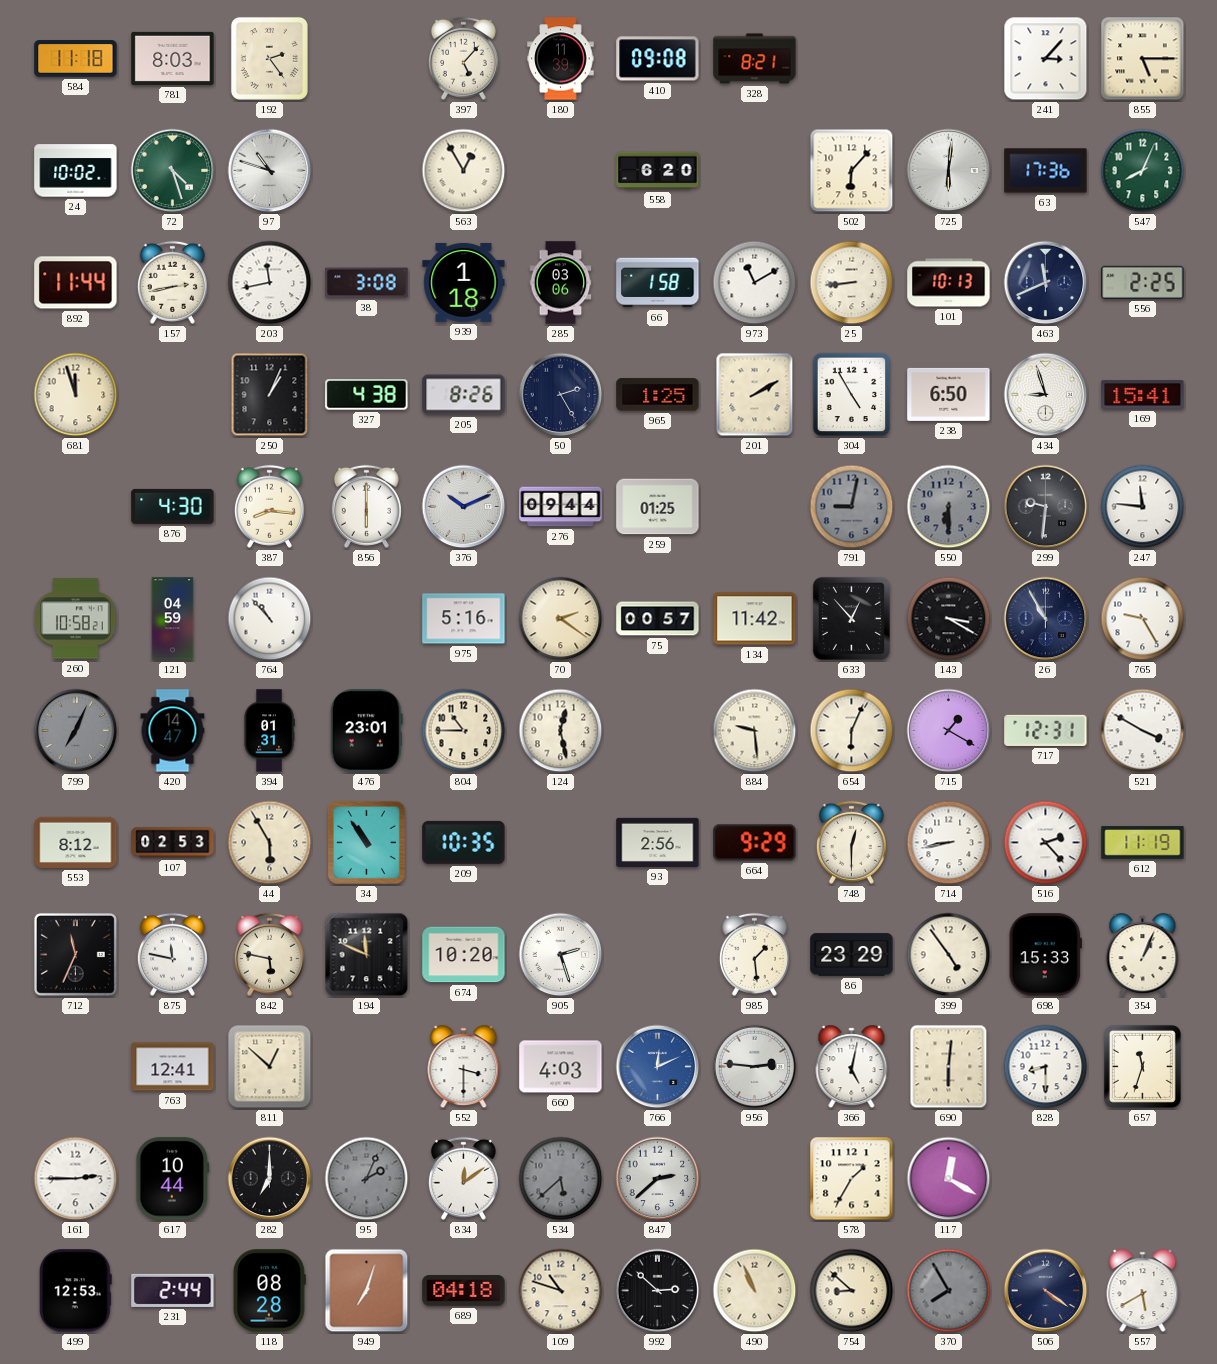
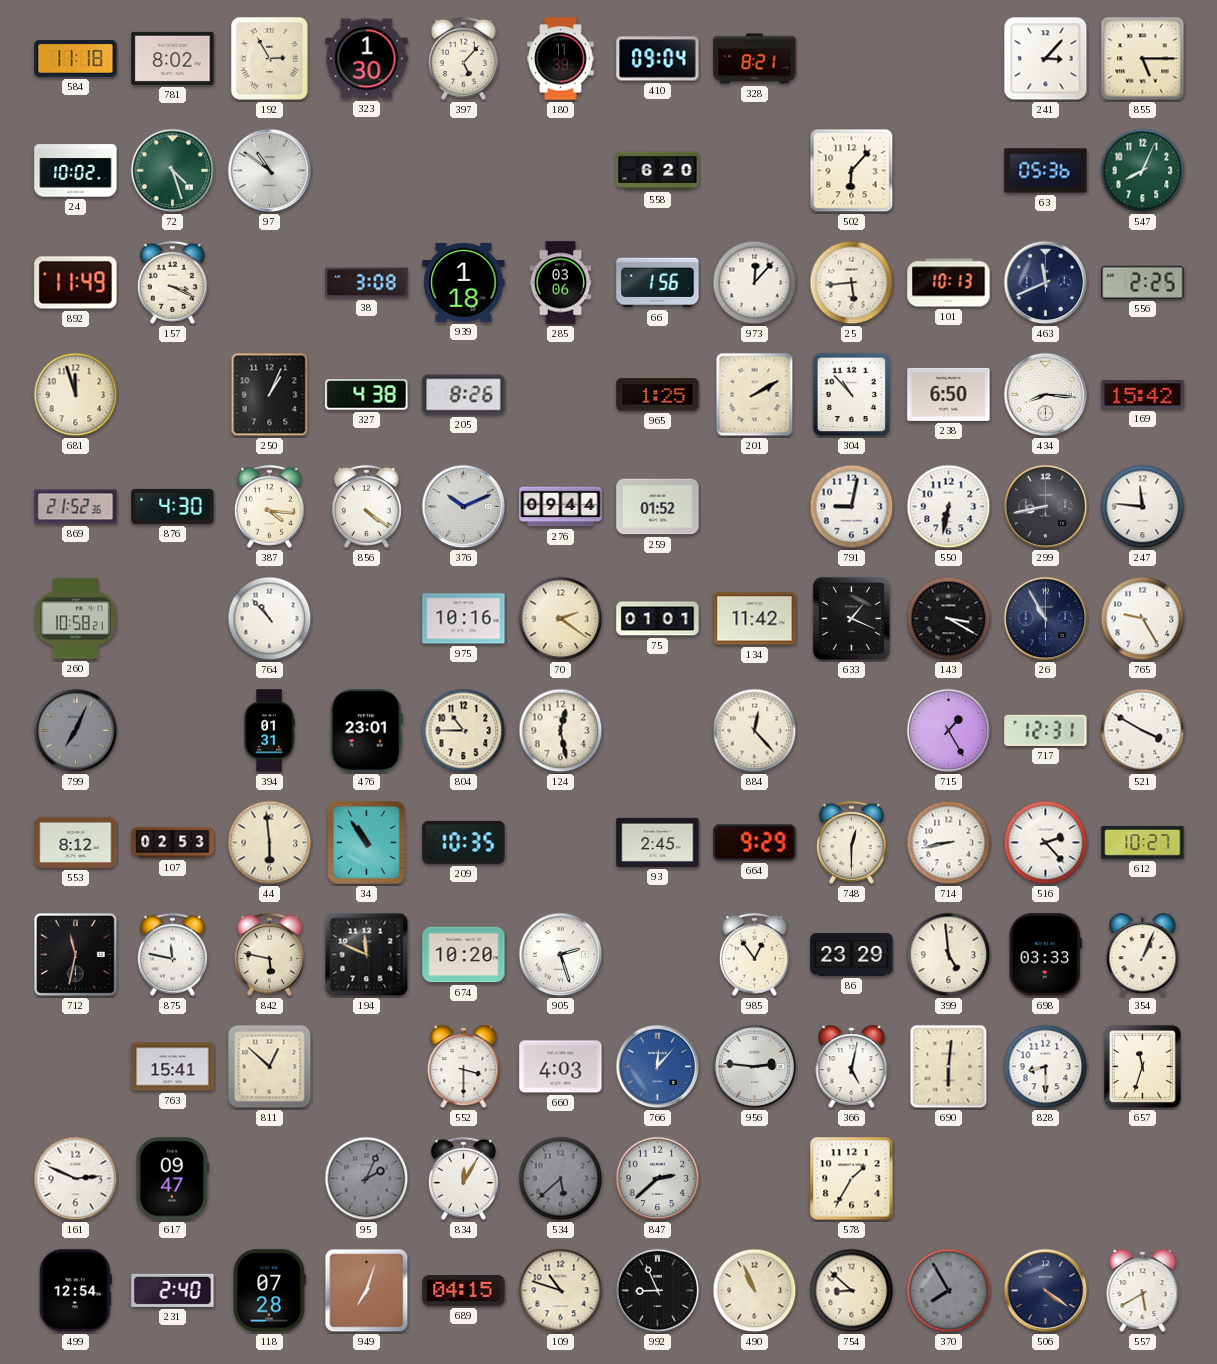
781: 8:03 -> 8:02 (173, 58)
192: 2:24 -> 2:55 (269, 58)
323: none -> 1:30 (367, 59)
410: 09:08 -> 09:04 (658, 59)
97: 10:48 -> 10:51 (270, 171)
563: 12:55 -> none (464, 171)
725: 6:01 -> none (949, 171)
63: 17:36 -> 05:36 (1046, 171)
892: 11:44 -> 11:49 (76, 283)
157: 2:43 -> 3:19 (172, 282)
203: 11:43 -> none (270, 283)
66: 1:58 -> 1:56 (658, 283)
973: 11:10 -> 12:07 (755, 283)
25: 8:44 -> 5:44 (852, 283)
50: 2:25 -> none (561, 395)
304: 4:55 -> 10:53 (852, 395)
434: 8:57 -> 8:16 (1046, 395)
169: 15:41 -> 15:42 (1143, 395)
869: none -> 21:52 (76, 507)
387: 8:16 -> 4:16 (269, 506)
856: 6:00 -> 4:21 (366, 506)
259: 01:25 -> 01:52 (658, 507)
791 dial: grey -> white (852, 507)
550: 6:30 -> 6:32 (949, 507)
550 dial: grey -> white (949, 507)
299: 9:31 -> 8:43 (1046, 507)
121: 04:59 -> none (173, 619)
975: 5:16 -> 10:16 (464, 619)
75: 00:57 -> 01:01 (658, 619)
633: 12:53 -> 1:19 (851, 618)
420: 14:47 -> none (173, 731)
884: 9:29 -> 12:23 (755, 731)
654: 6:04 -> none (852, 731)
715: 1:20 -> 1:25 (949, 731)
44: 5:55 -> 5:59 (270, 843)
93: 2:56 -> 2:45 (658, 842)
612: 11:19 -> 10:27 (1143, 843)
712: 11:34 -> 11:32 (75, 954)
985: 1:29 -> 12:54 (754, 954)
399: 4:54 -> 4:59 (949, 955)
698: 15:33 -> 03:33 (1045, 955)
763: 12:41 -> 15:41 (173, 1067)
766: 12:11 -> 12:07 (658, 1067)
161: 2:45 -> 2:49 (76, 1179)
617: 10:44 -> 09:47 (173, 1179)
282: 7:00 -> none (270, 1179)
834: 12:09 -> 12:05 (463, 1178)
117: 12:20 -> none (949, 1179)
499: 12:53 -> 12:54 (75, 1291)
231: 2:44 -> 2:40 (173, 1290)
118: 08:28 -> 07:28 (270, 1291)
689: 04:18 -> 04:15 (464, 1291)
992: 2:52 -> 8:56 (658, 1291)
